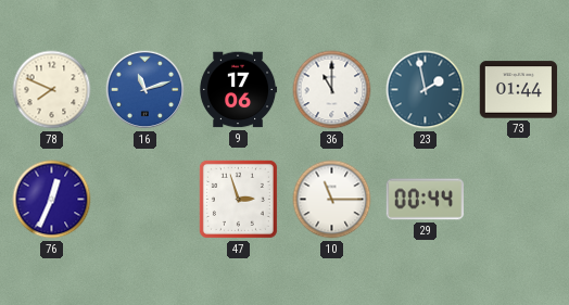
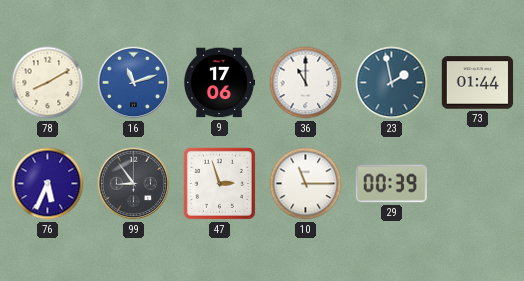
78: 7:49 -> 8:10 (48, 83)
76: 12:34 -> 5:34 (48, 184)
99: none -> 8:54 (134, 184)
29: 00:44 -> 00:39 (391, 184)
